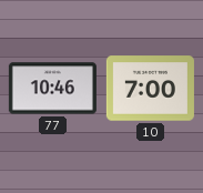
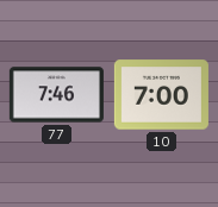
77: 10:46 -> 7:46 (56, 95)
